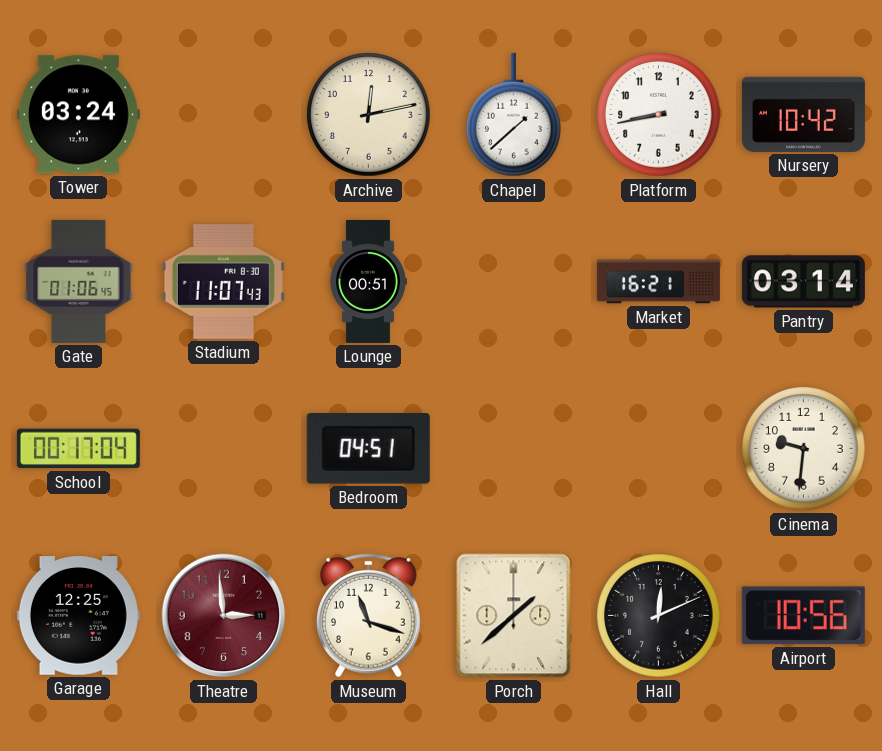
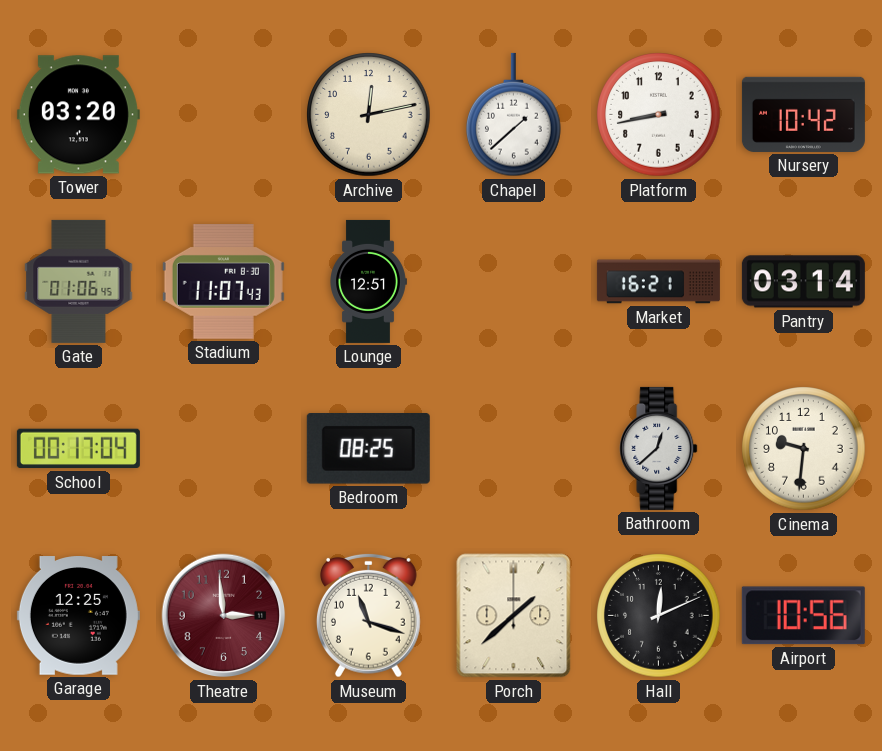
Tower: 03:24 -> 03:20 (78, 115)
Lounge: 00:51 -> 12:51 (368, 281)
Bedroom: 04:51 -> 08:25 (368, 449)
Bathroom: none -> 12:38 (659, 448)
